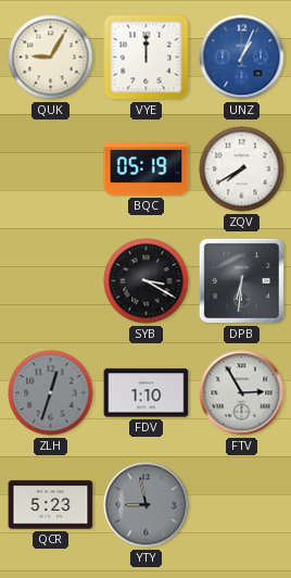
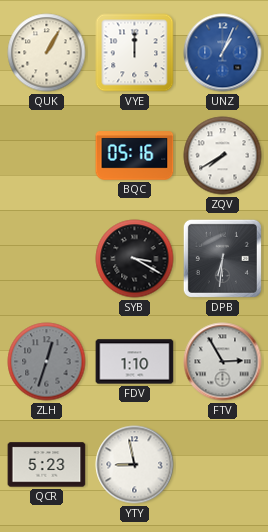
QUK: 9:05 -> 1:05 (47, 53)
BQC: 05:19 -> 05:16 (135, 156)
YTY dial: grey -> white (135, 465)
